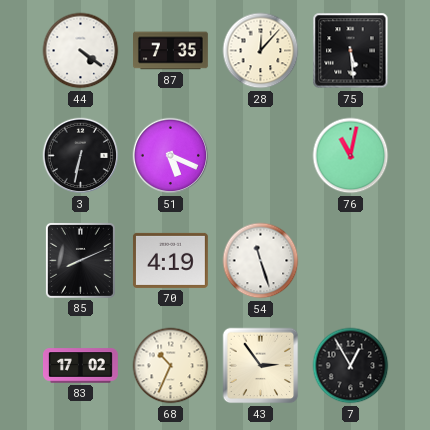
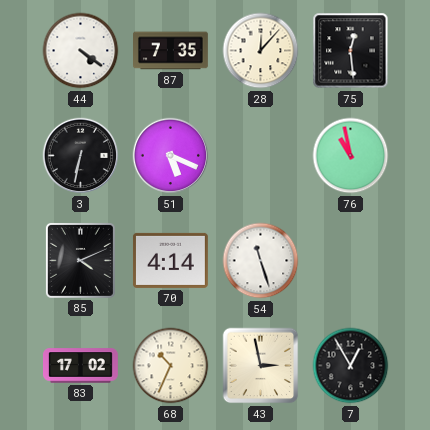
75: 5:29 -> 12:29 (351, 51)
76: 11:02 -> 10:58 (351, 156)
85: 8:11 -> 4:11 (80, 260)
70: 4:19 -> 4:14 (170, 260)
43: 2:54 -> 2:58 (261, 366)
